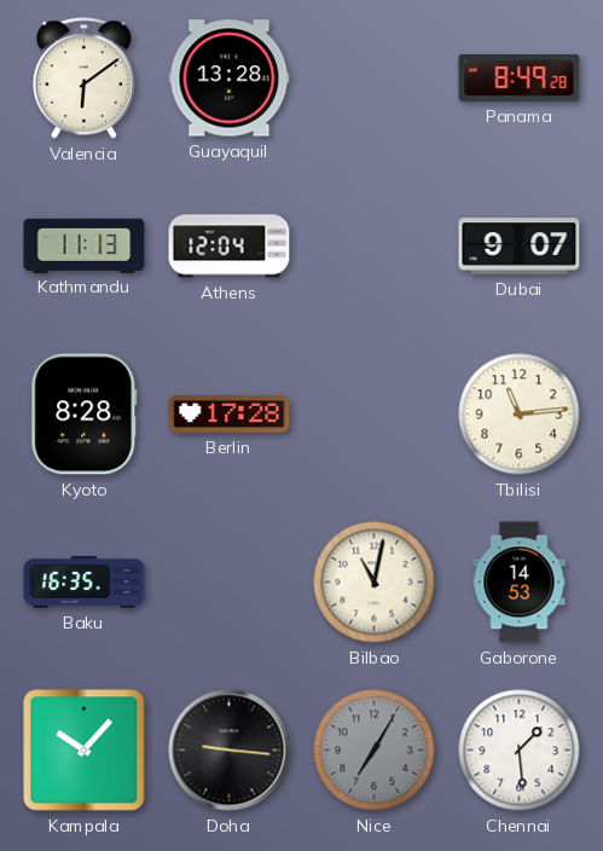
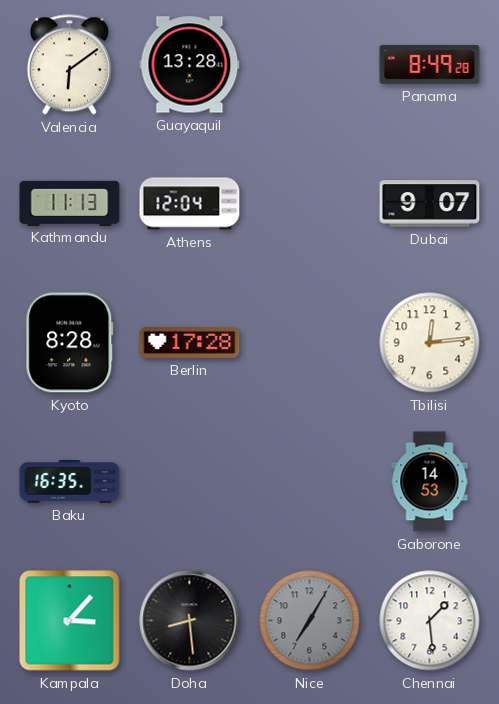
Tbilisi: 11:14 -> 12:14 (430, 343)
Bilbao: 11:02 -> none (375, 583)
Kampala: 10:07 -> 3:07 (70, 621)
Doha: 9:16 -> 8:29 (190, 621)
